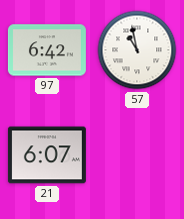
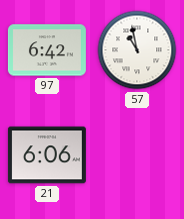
21: 6:07 -> 6:06 (47, 155)
